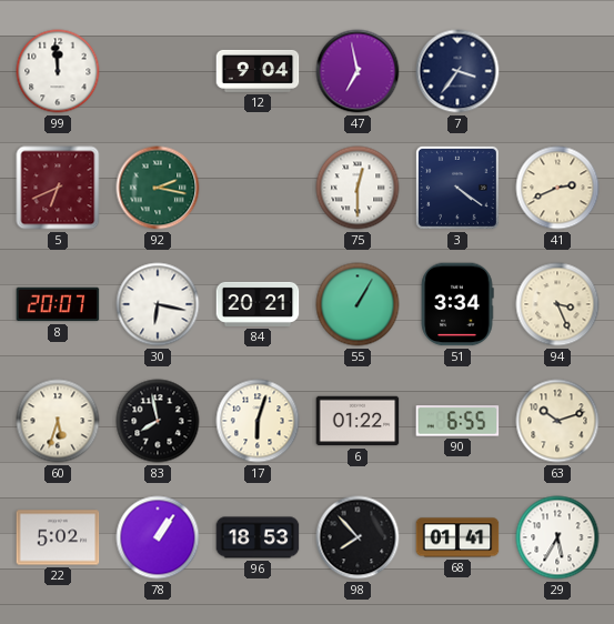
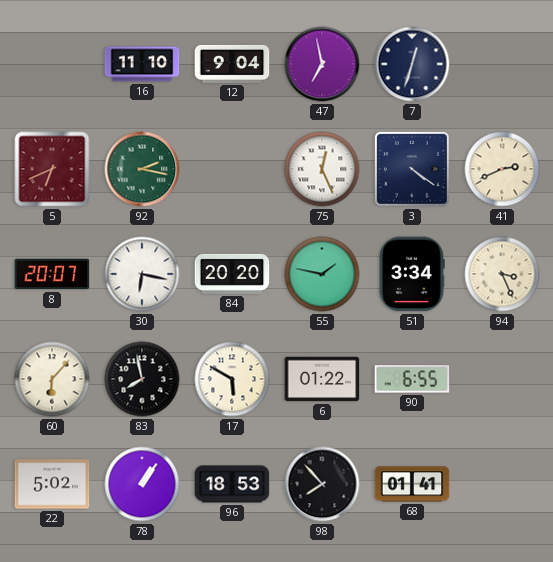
99: 11:59 -> none (58, 71)
16: none -> 11:10 (142, 64)
7: 3:36 -> 12:33 (412, 64)
75: 12:30 -> 12:26 (322, 169)
84: 20:21 -> 20:20 (232, 274)
55: 1:05 -> 1:47 (322, 274)
60: 5:33 -> 6:07 (52, 379)
17: 6:03 -> 5:50 (232, 379)
63: 10:12 -> none (557, 421)
29: 5:35 -> none (557, 537)
